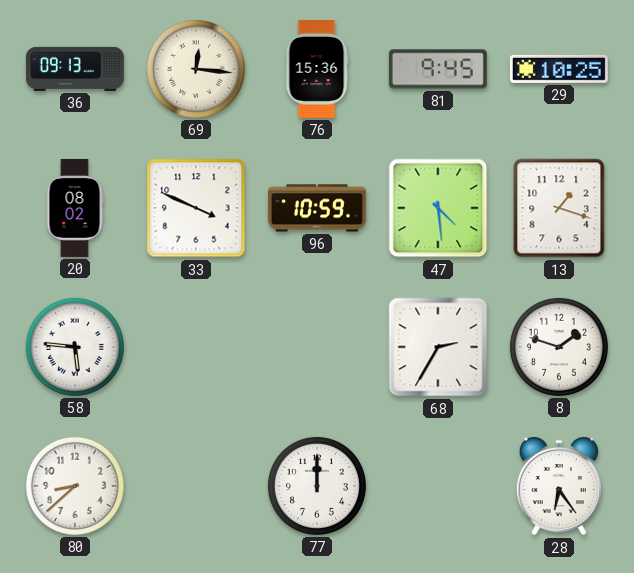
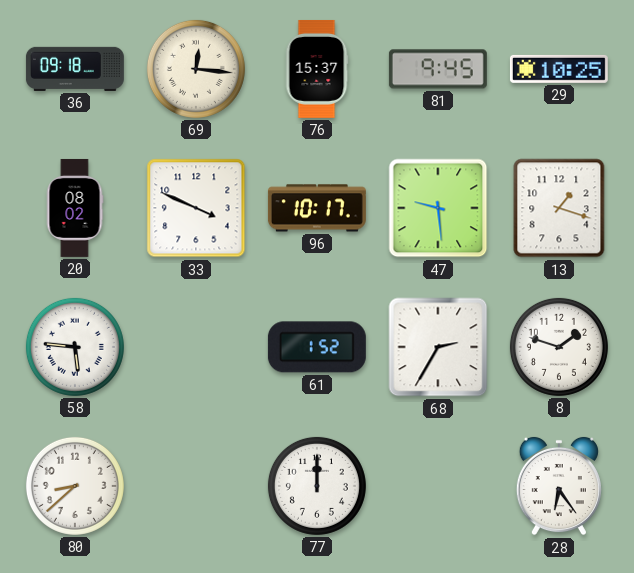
36: 09:13 -> 09:18 (75, 69)
76: 15:36 -> 15:37 (317, 69)
96: 10:59 -> 10:17 (317, 208)
47: 4:29 -> 9:29 (438, 208)
61: none -> 1:52 (317, 347)
